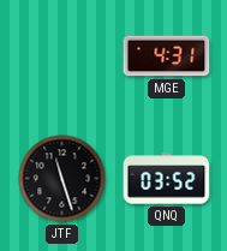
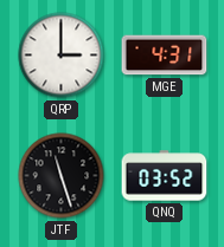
QRP: none -> 3:00 (62, 56)
